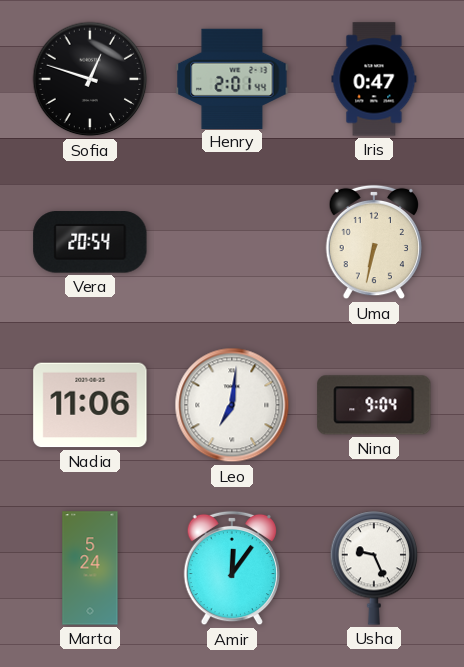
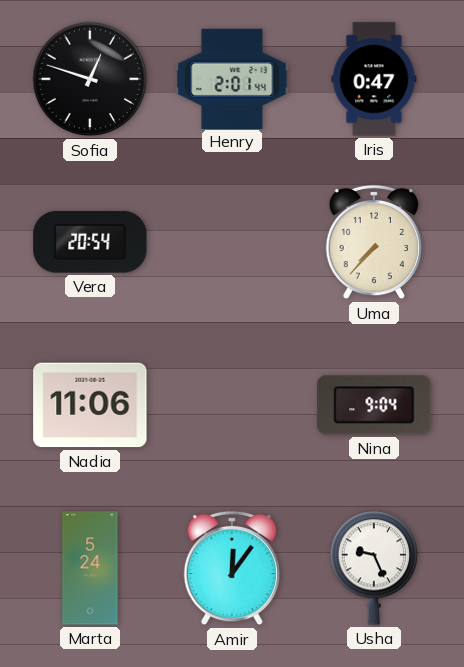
Uma: 6:32 -> 7:37 (373, 242)
Leo: 7:01 -> none (232, 405)
